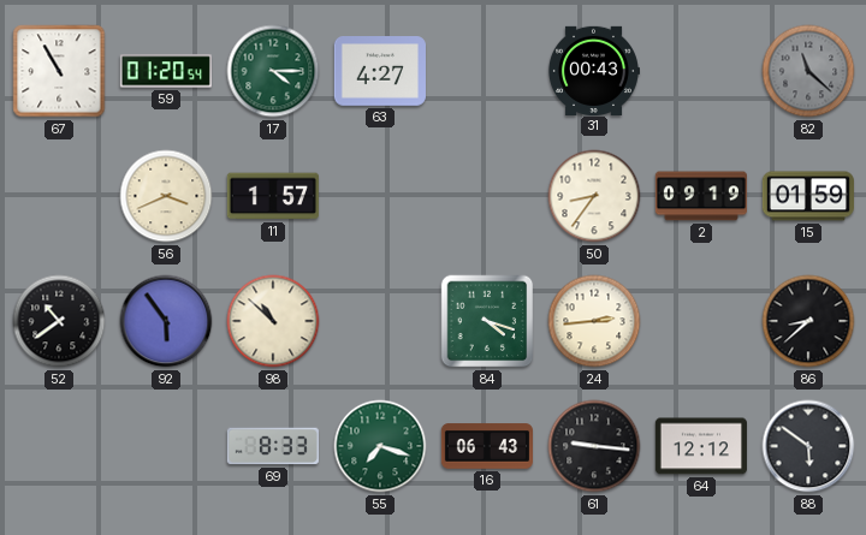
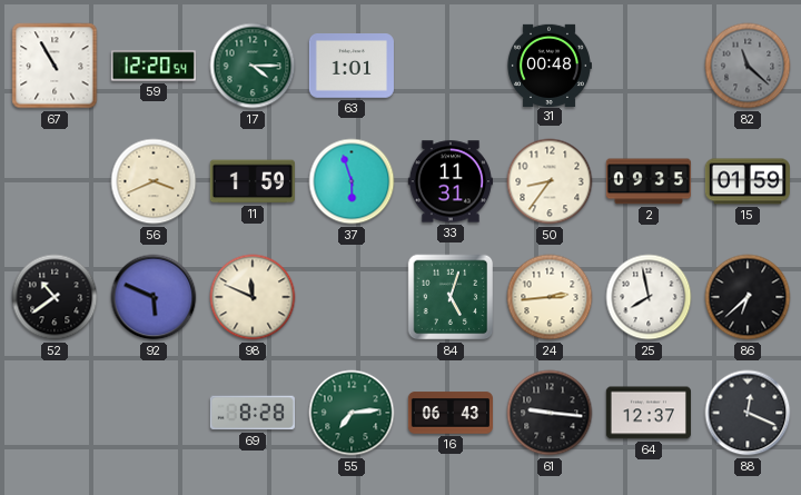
59: 01:20 -> 12:20 (154, 66)
63: 4:27 -> 1:01 (352, 67)
31: 00:43 -> 00:48 (548, 65)
11: 1:57 -> 1:59 (253, 181)
37: none -> 5:57 (352, 181)
33: none -> 11:31 (451, 181)
2: 09:19 -> 09:35 (649, 181)
92: 5:54 -> 5:49 (154, 297)
98: 10:52 -> 11:49 (253, 297)
84: 4:18 -> 5:03 (451, 297)
25: none -> 7:58 (649, 297)
86: 8:38 -> 6:38 (748, 297)
69: 8:33 -> 8:28 (253, 413)
55: 7:18 -> 7:14 (352, 413)
64: 12:12 -> 12:37 (649, 413)
88: 5:51 -> 12:19 (748, 413)
